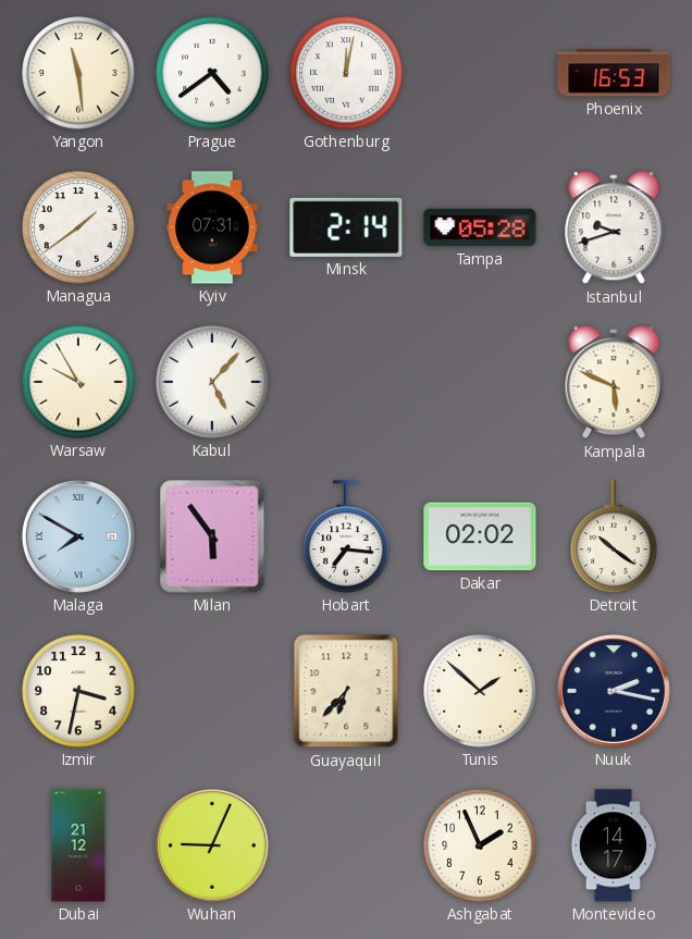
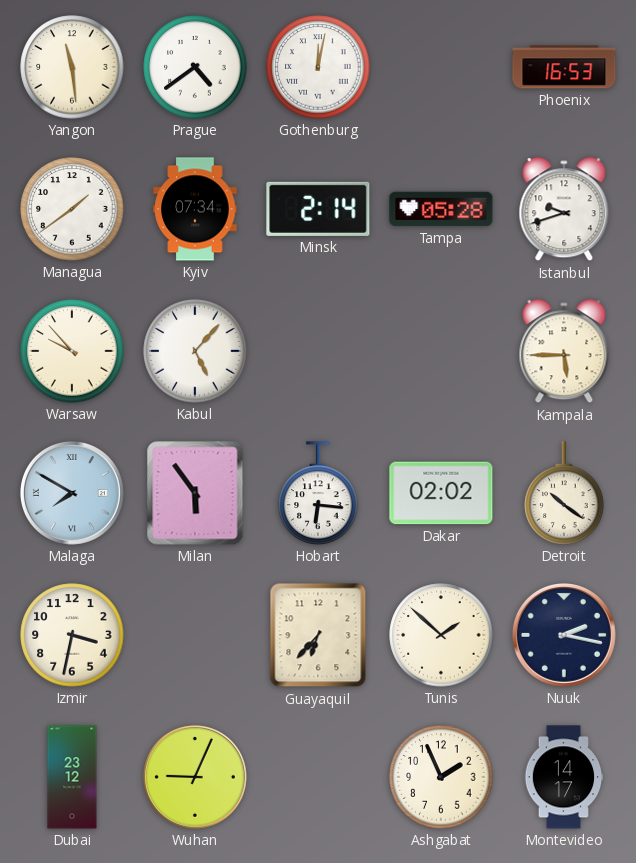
Kyiv: 07:31 -> 07:34 (195, 209)
Warsaw: 9:55 -> 9:53 (72, 351)
Kampala: 5:49 -> 5:45 (564, 352)
Hobart: 7:16 -> 6:16 (318, 493)
Dubai: 21:12 -> 23:12 (72, 777)
